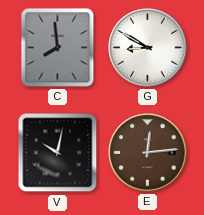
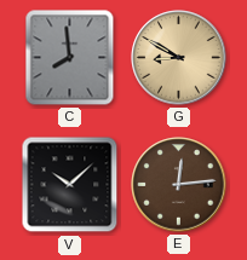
G dial: white -> champagne (179, 58)
V: 10:02 -> 10:08 (70, 185)
